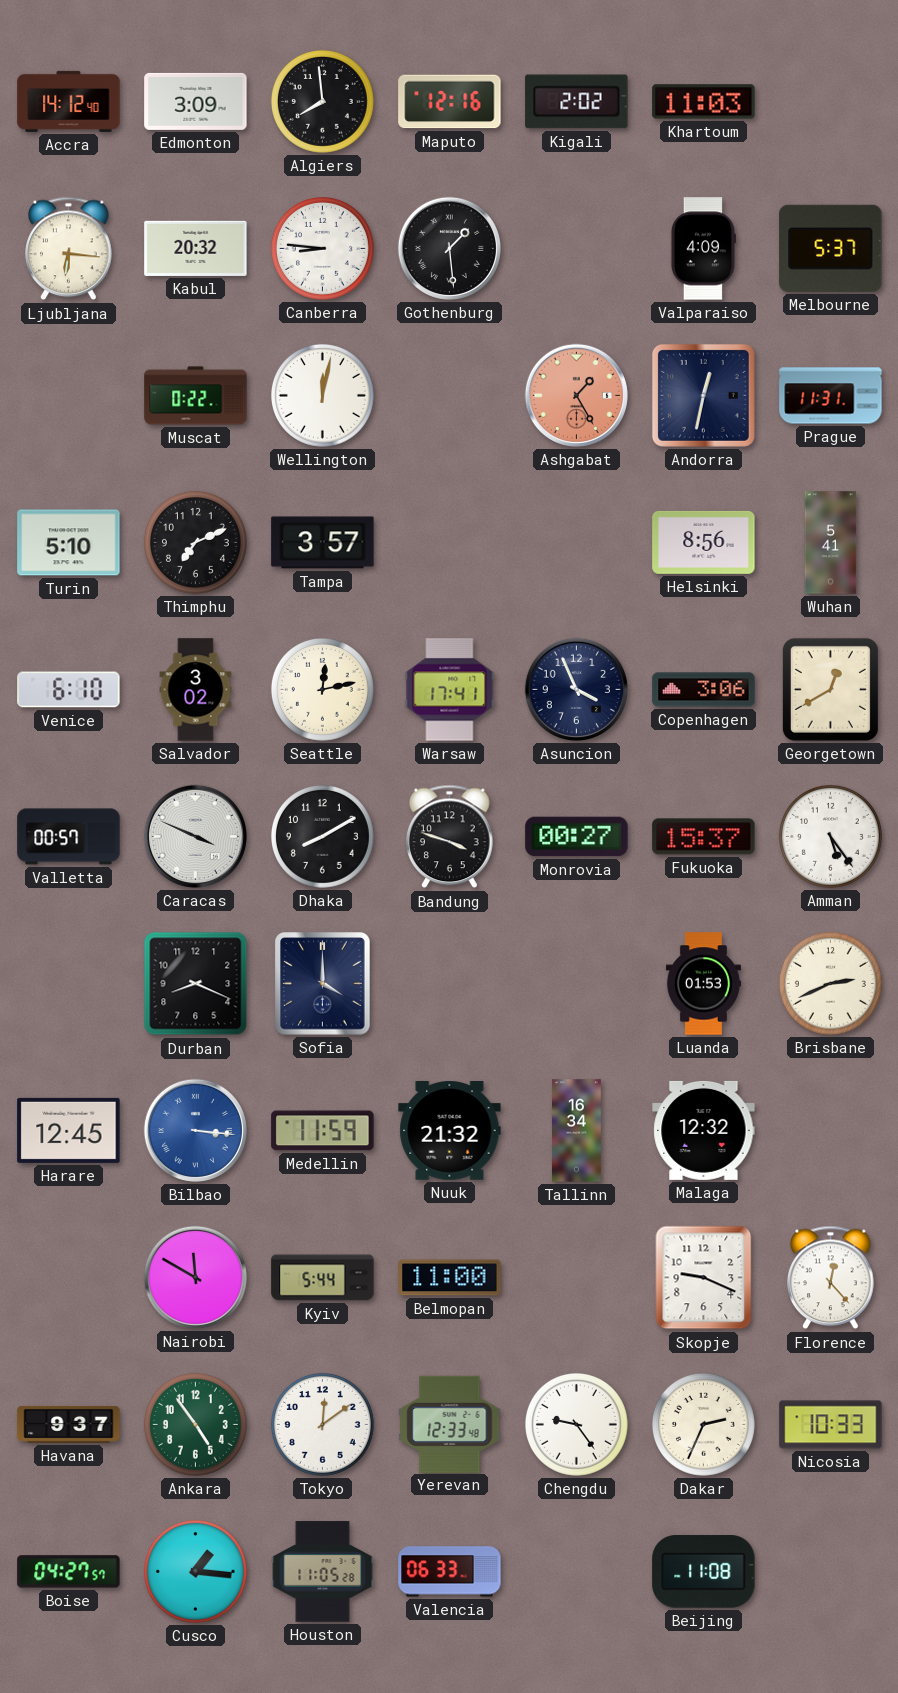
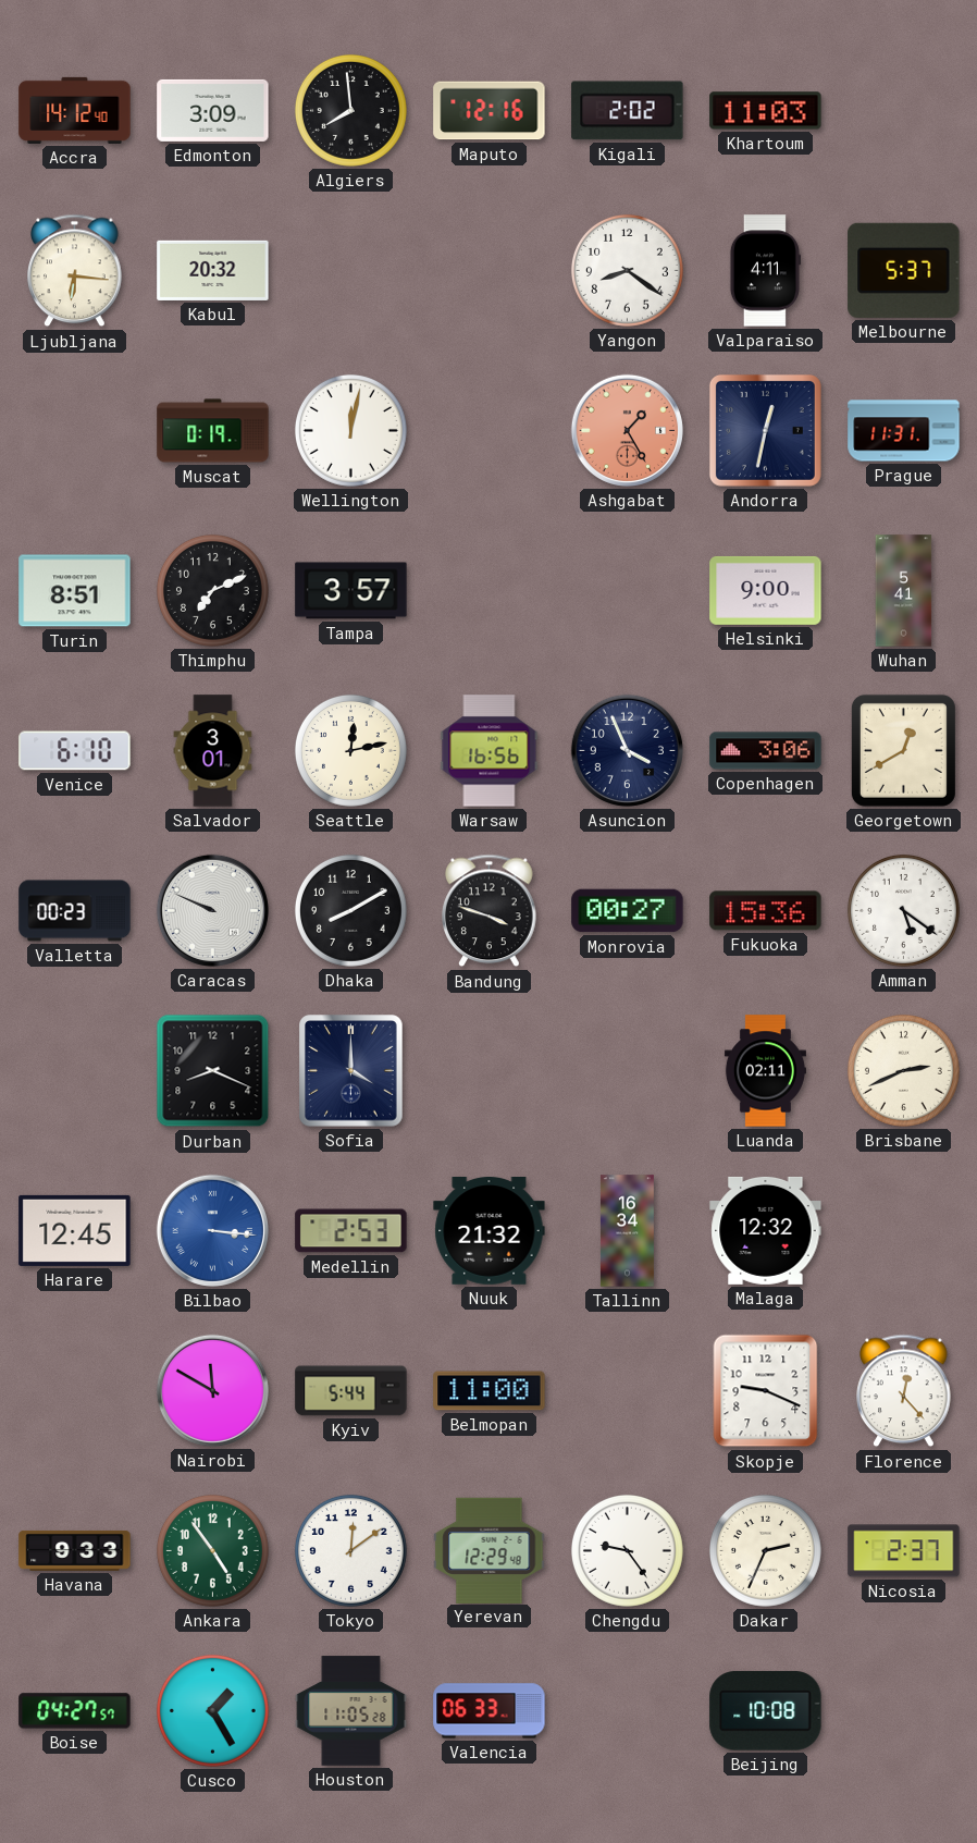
Canberra: 8:46 -> none (322, 248)
Gothenburg: 1:29 -> none (449, 248)
Yangon: none -> 8:21 (627, 270)
Valparaiso: 4:09 -> 4:11 (765, 271)
Muscat: 0:22 -> 0:19 (213, 431)
Turin: 5:10 -> 8:51 (75, 591)
Helsinki: 8:56 -> 9:00 (766, 590)
Salvador: 3:02 -> 3:01 (213, 751)
Warsaw: 17:41 -> 16:56 (490, 751)
Valletta: 00:57 -> 00:23 (75, 911)
Caracas: 3:49 -> 9:49 (212, 910)
Fukuoka: 15:37 -> 15:36 (766, 911)
Amman: 5:24 -> 5:21 (903, 910)
Luanda: 01:53 -> 02:11 (765, 1071)
Medellin: 11:59 -> 2:53 (351, 1231)
Havana: 9:37 -> 9:33 (75, 1550)
Yerevan: 12:33 -> 12:29 (490, 1550)
Nicosia: 10:33 -> 2:37 (904, 1551)
Cusco: 1:16 -> 1:25 (212, 1710)
Beijing: 11:08 -> 10:08 (766, 1711)
